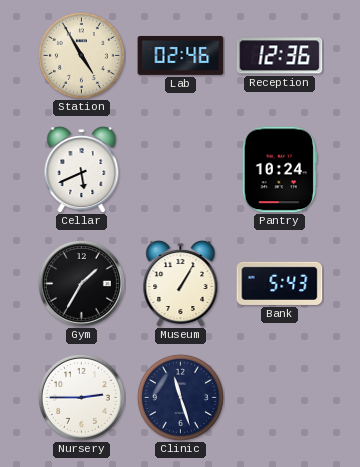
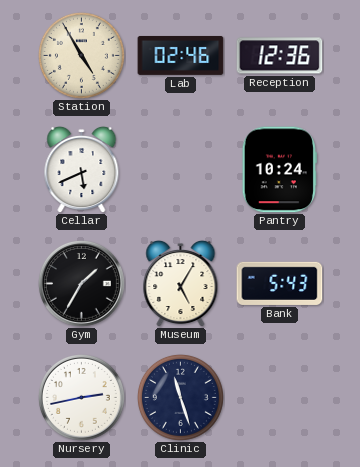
Museum: 1:05 -> 5:05 (181, 283)
Nursery: 2:45 -> 2:43 (82, 398)
